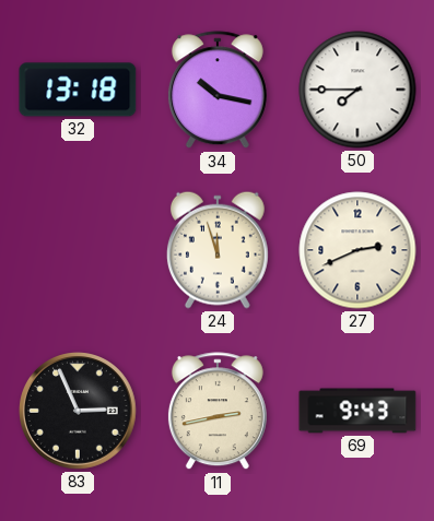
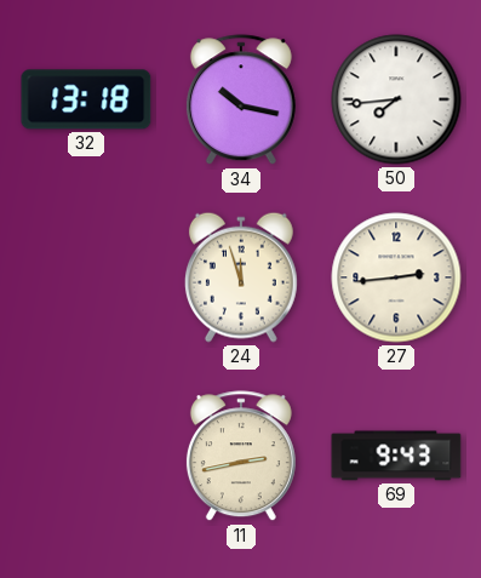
50: 7:45 -> 7:44 (396, 99)
27: 2:41 -> 2:44 (396, 277)
83: 2:56 -> none (79, 412)
